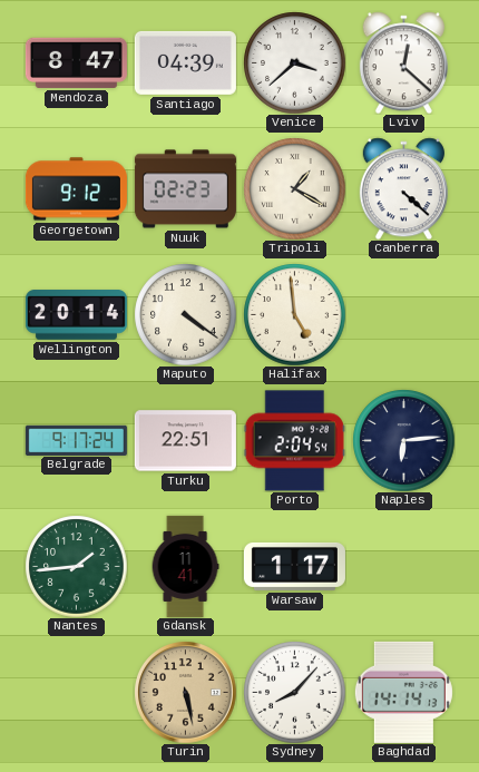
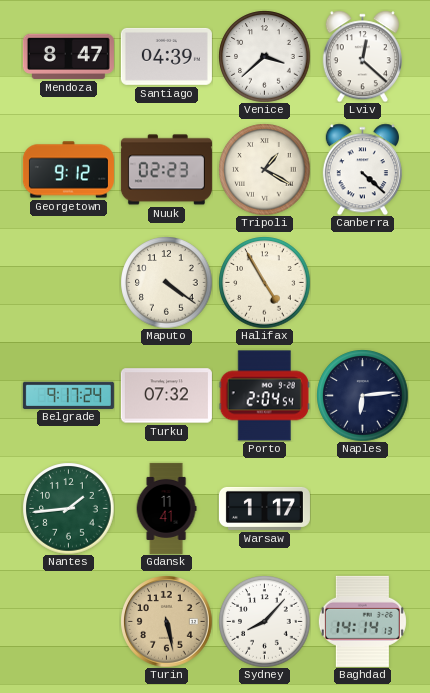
Wellington: 20:14 -> none (76, 315)
Halifax: 4:59 -> 4:55 (264, 282)
Turku: 22:51 -> 07:32 (166, 396)
